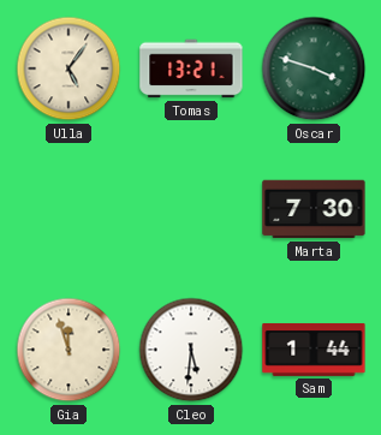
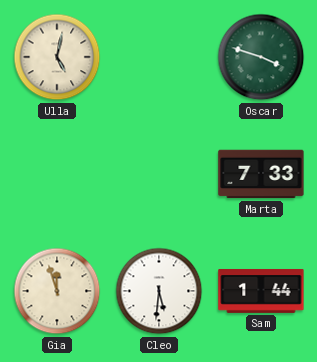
Ulla: 5:06 -> 5:02 (57, 57)
Tomas: 13:21 -> none (191, 68)
Marta: 7:30 -> 7:33 (261, 174)
